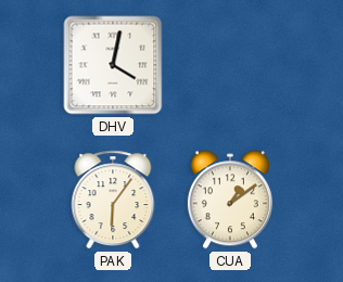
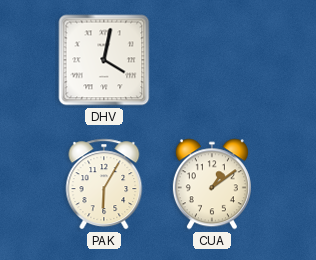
PAK: 6:06 -> 6:05 (104, 184)
